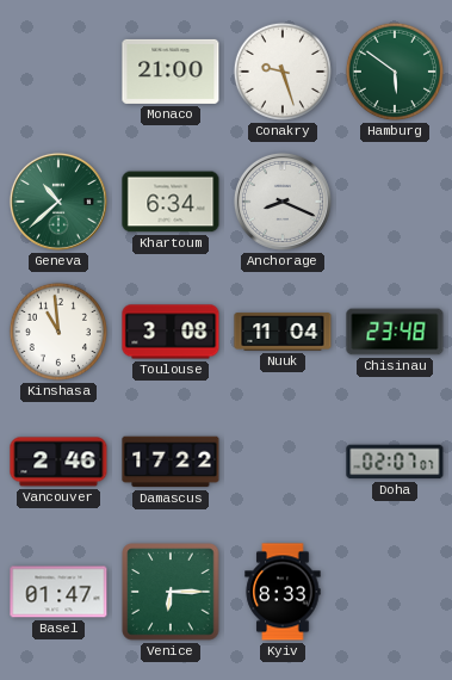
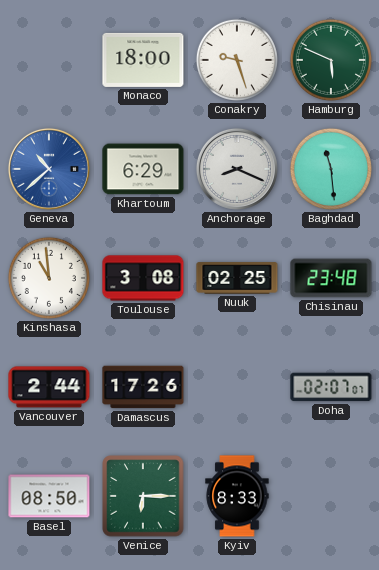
Monaco: 21:00 -> 18:00 (143, 60)
Hamburg: 5:51 -> 5:49 (331, 60)
Geneva dial: green -> blue (49, 169)
Khartoum: 6:34 -> 6:29 (143, 169)
Baghdad: none -> 11:29 (331, 169)
Nuuk: 11:04 -> 02:25 (237, 278)
Vancouver: 2:46 -> 2:44 (49, 387)
Damascus: 17:22 -> 17:26 (143, 387)
Basel: 01:47 -> 08:50 (49, 496)
